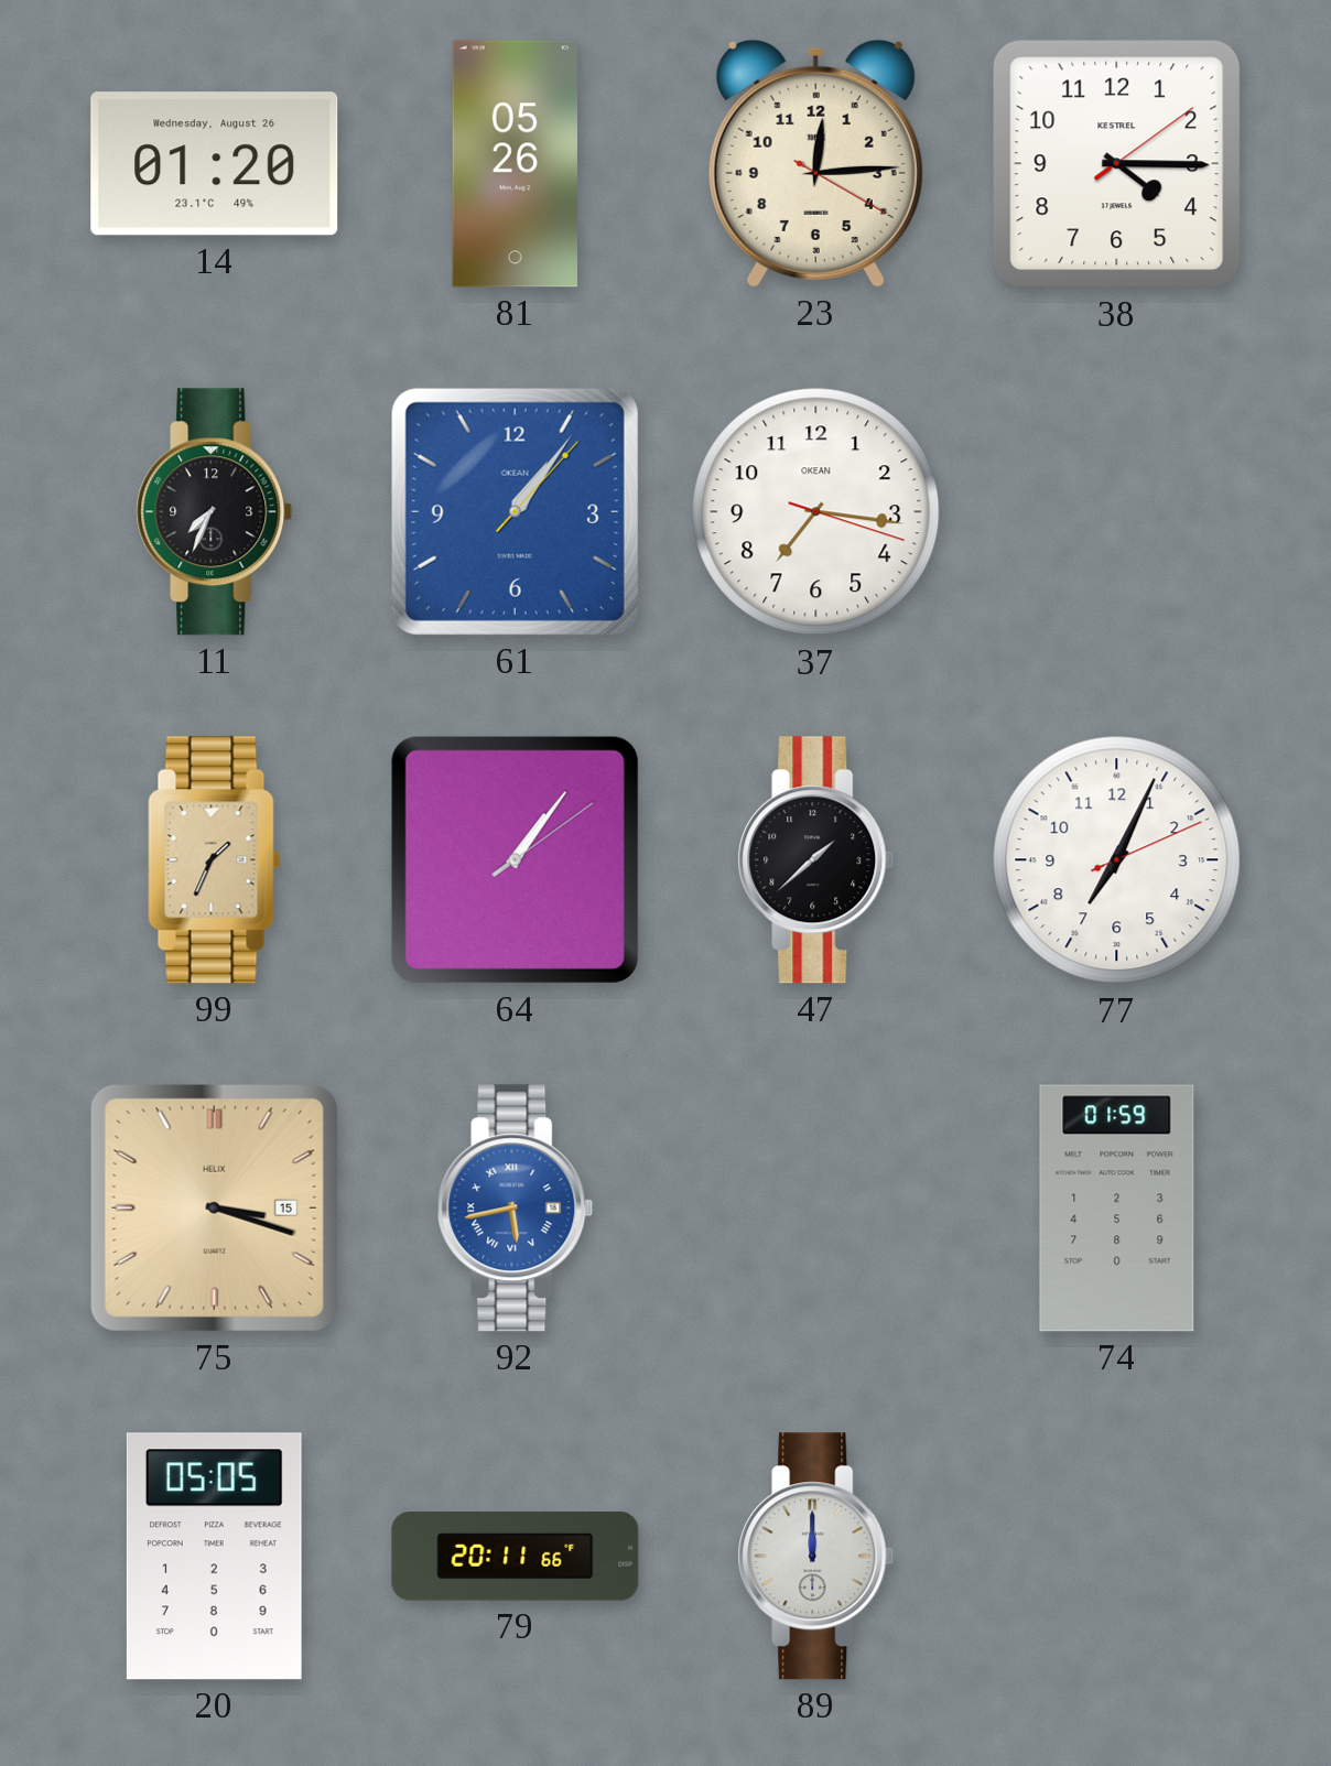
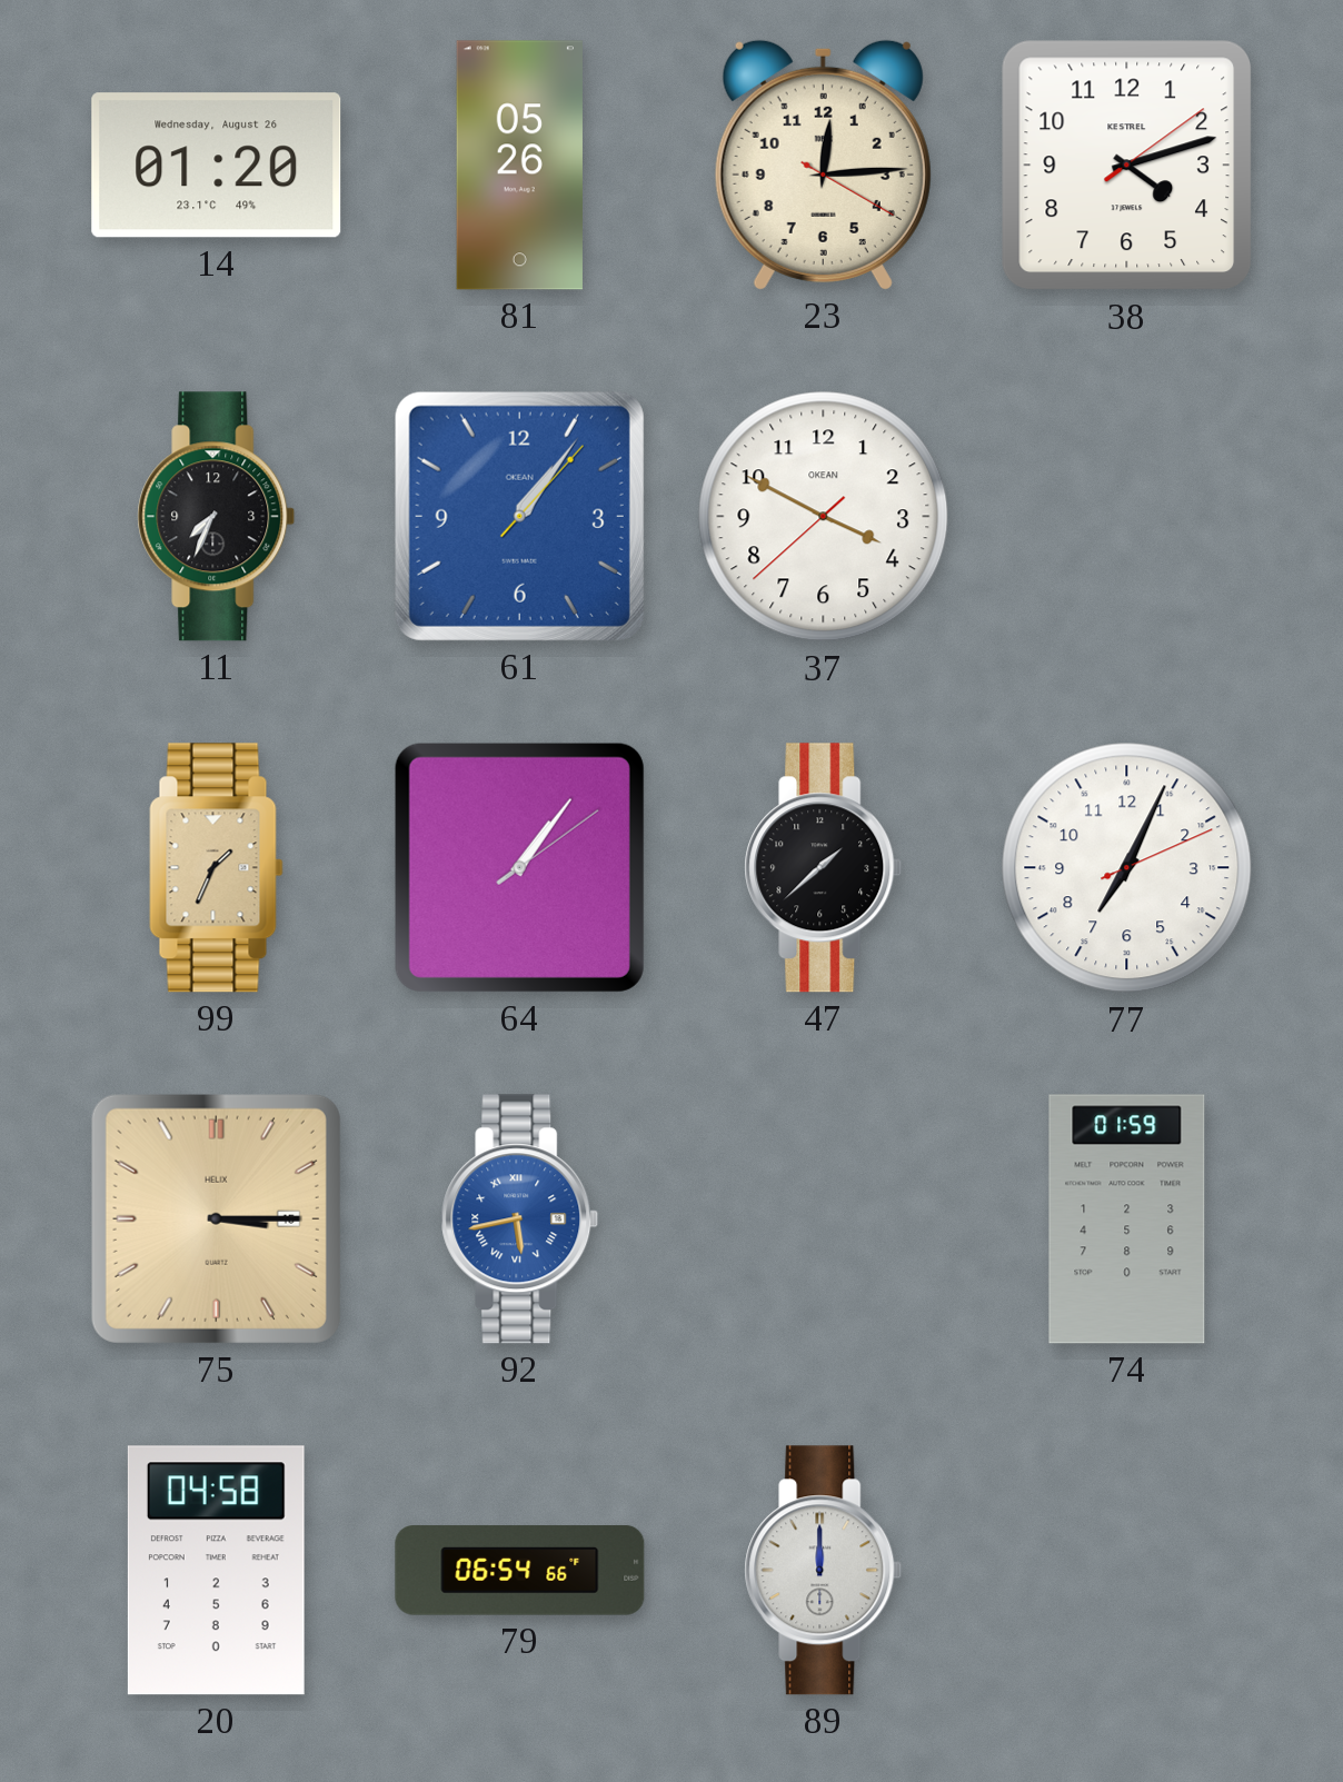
38: 4:15 -> 4:12 (1127, 166)
37: 7:16 -> 3:49 (824, 517)
75: 3:18 -> 3:15 (216, 1218)
20: 05:05 -> 04:58 (216, 1571)
79: 20:11 -> 06:54 (520, 1571)
